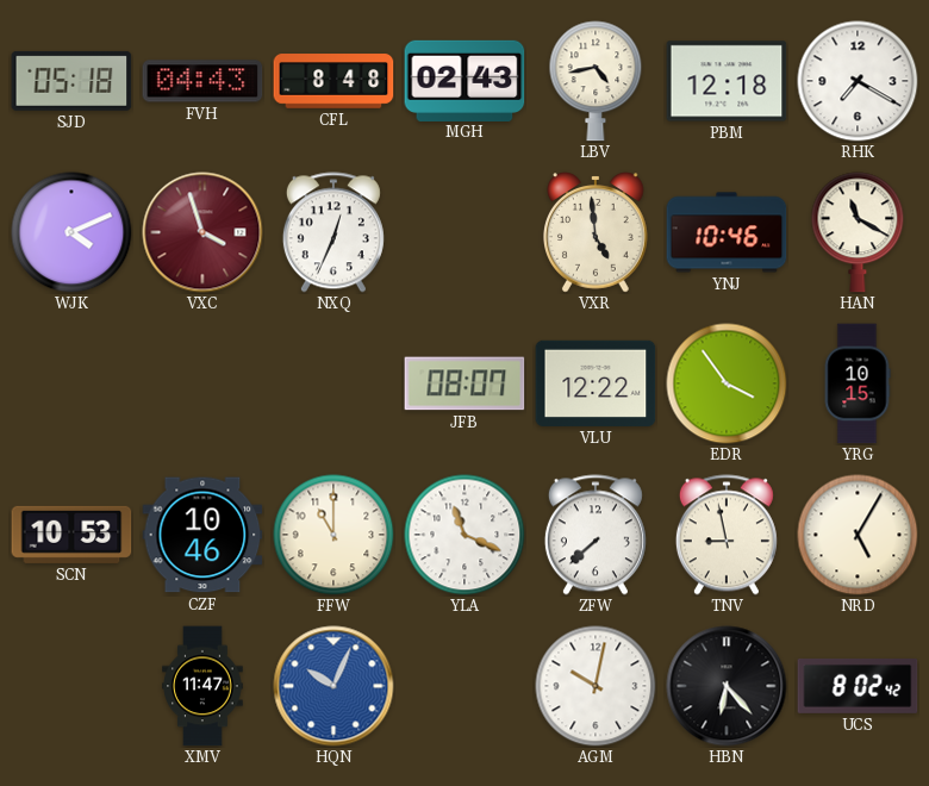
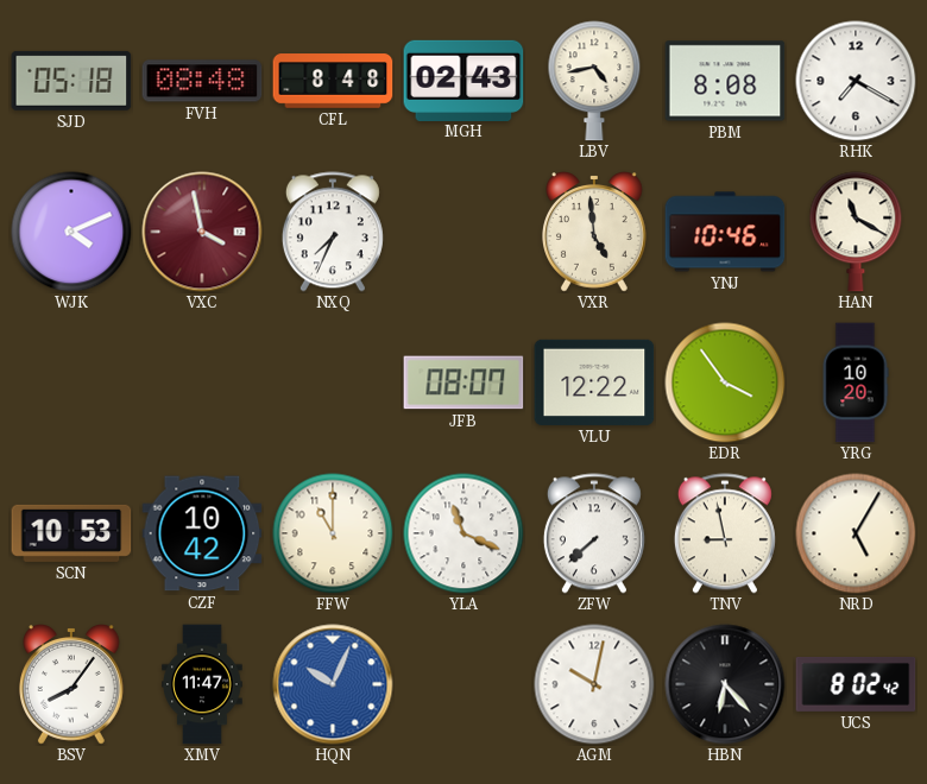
FVH: 04:43 -> 08:48 (202, 81)
PBM: 12:18 -> 8:08 (725, 81)
VXC: 3:57 -> 3:58 (202, 232)
NXQ: 12:34 -> 7:34 (333, 232)
YRG: 10:15 -> 10:20 (856, 382)
CZF: 10:46 -> 10:42 (202, 533)
BSV: none -> 8:06 (72, 684)
